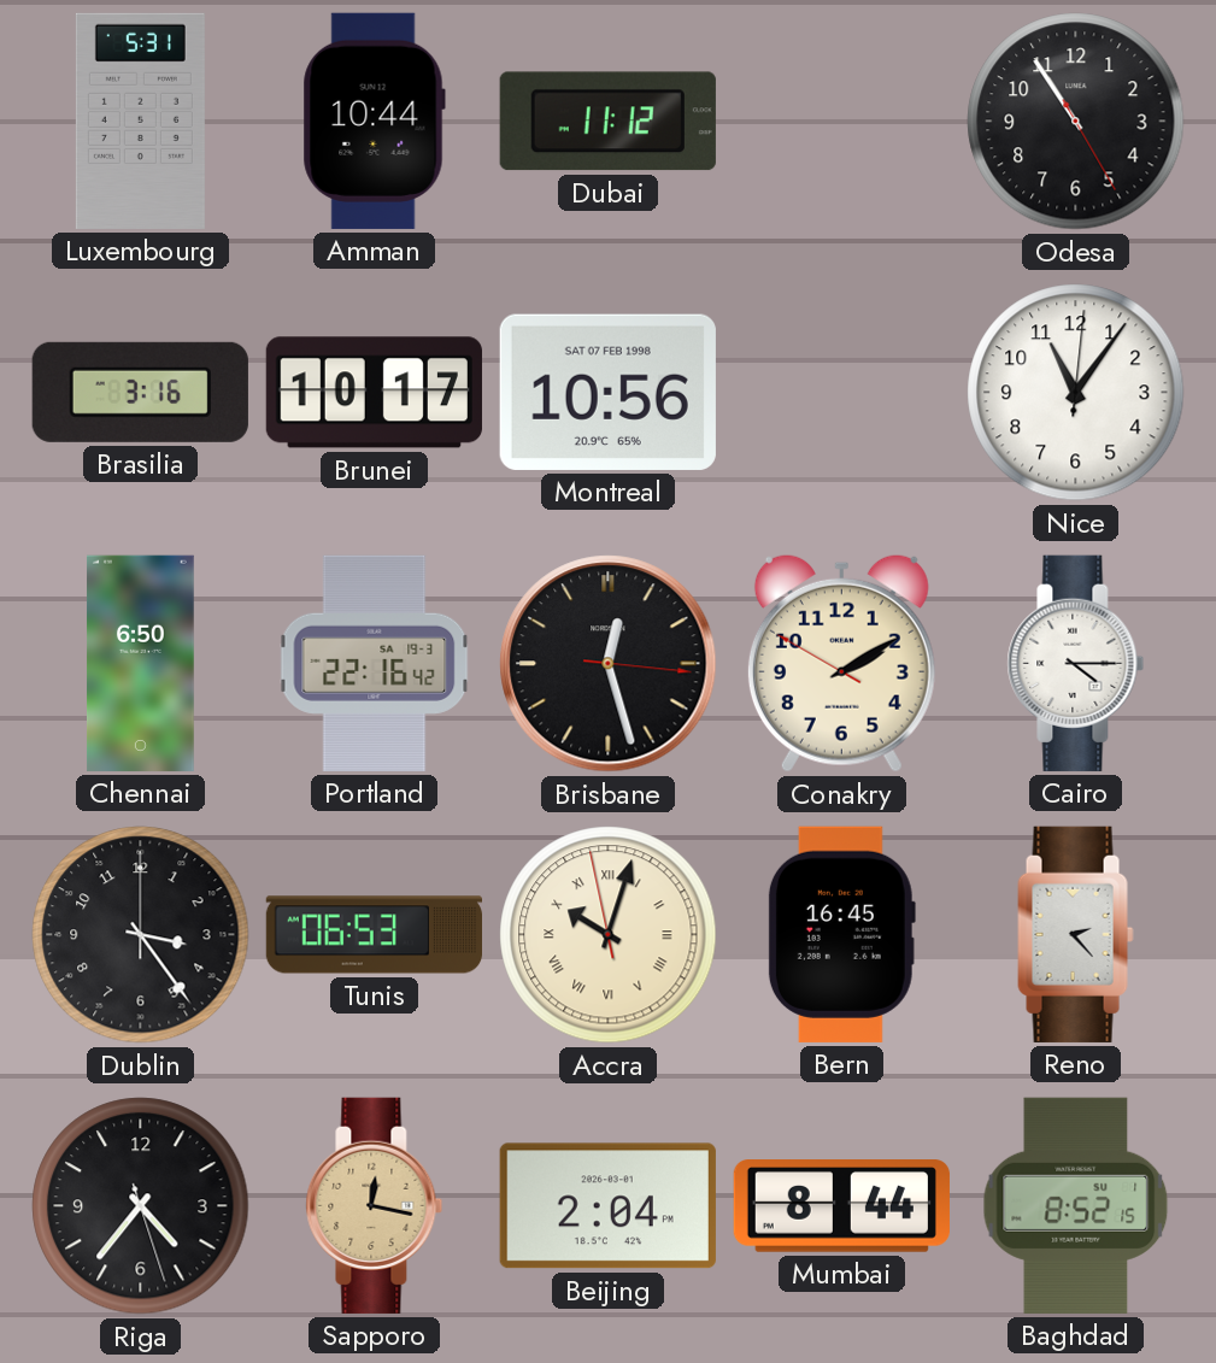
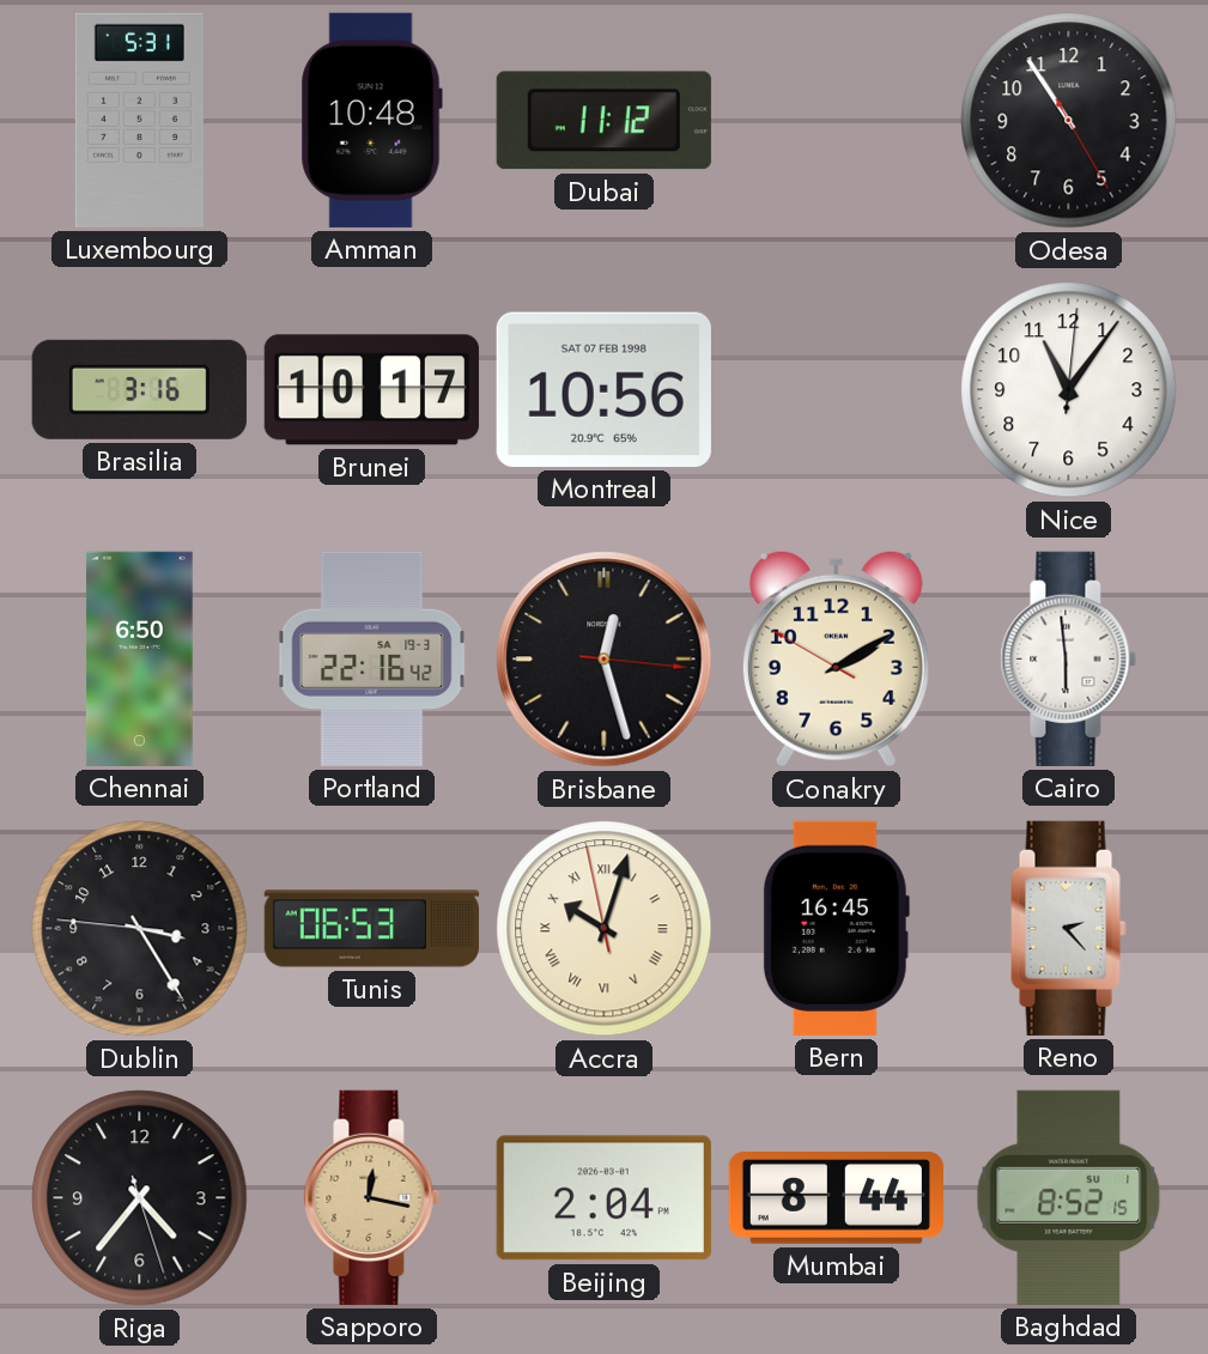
Amman: 10:44 -> 10:48 (371, 120)
Cairo: 4:15 -> 5:59 (1069, 658)
Dublin: 3:24:00 -> 3:24:46 (140, 929)
